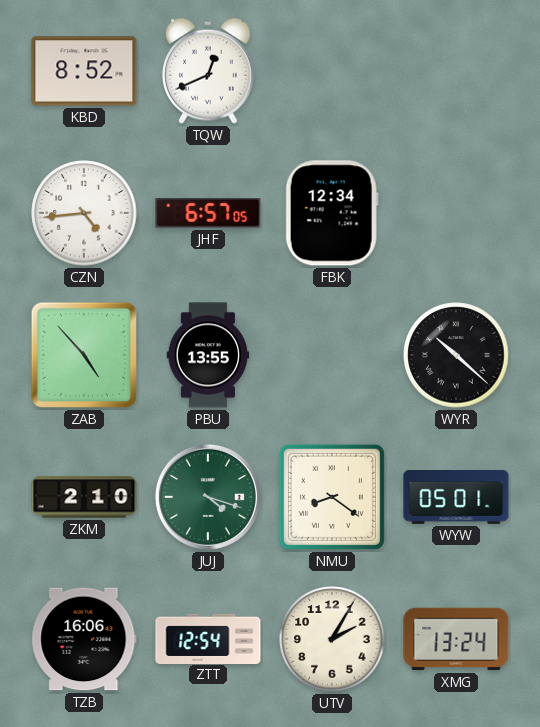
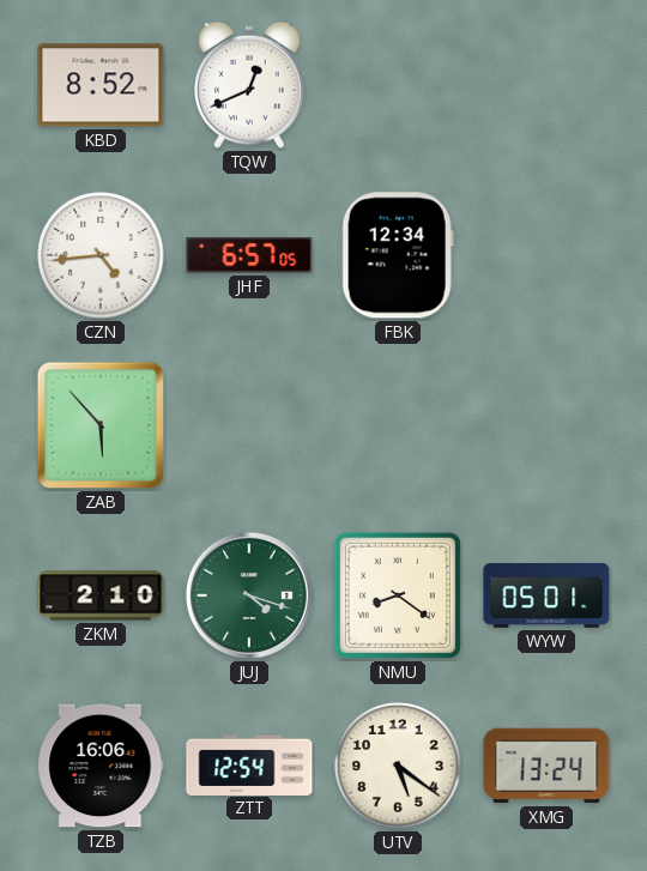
ZAB: 4:53 -> 5:53 (101, 425)
PBU: 13:55 -> none (208, 355)
WYR: 10:22 -> none (456, 355)
UTV: 2:05 -> 5:21 (398, 766)
